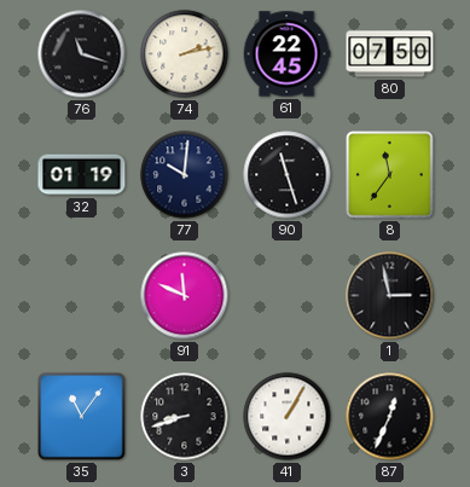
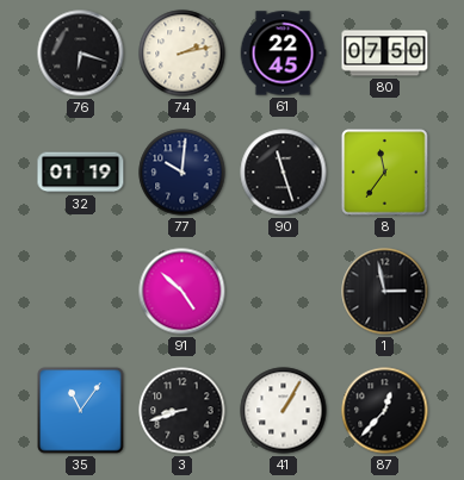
76: 11:18 -> 6:18 (81, 54)
91: 11:49 -> 4:52 (182, 292)
87: 12:34 -> 12:37 (385, 411)
